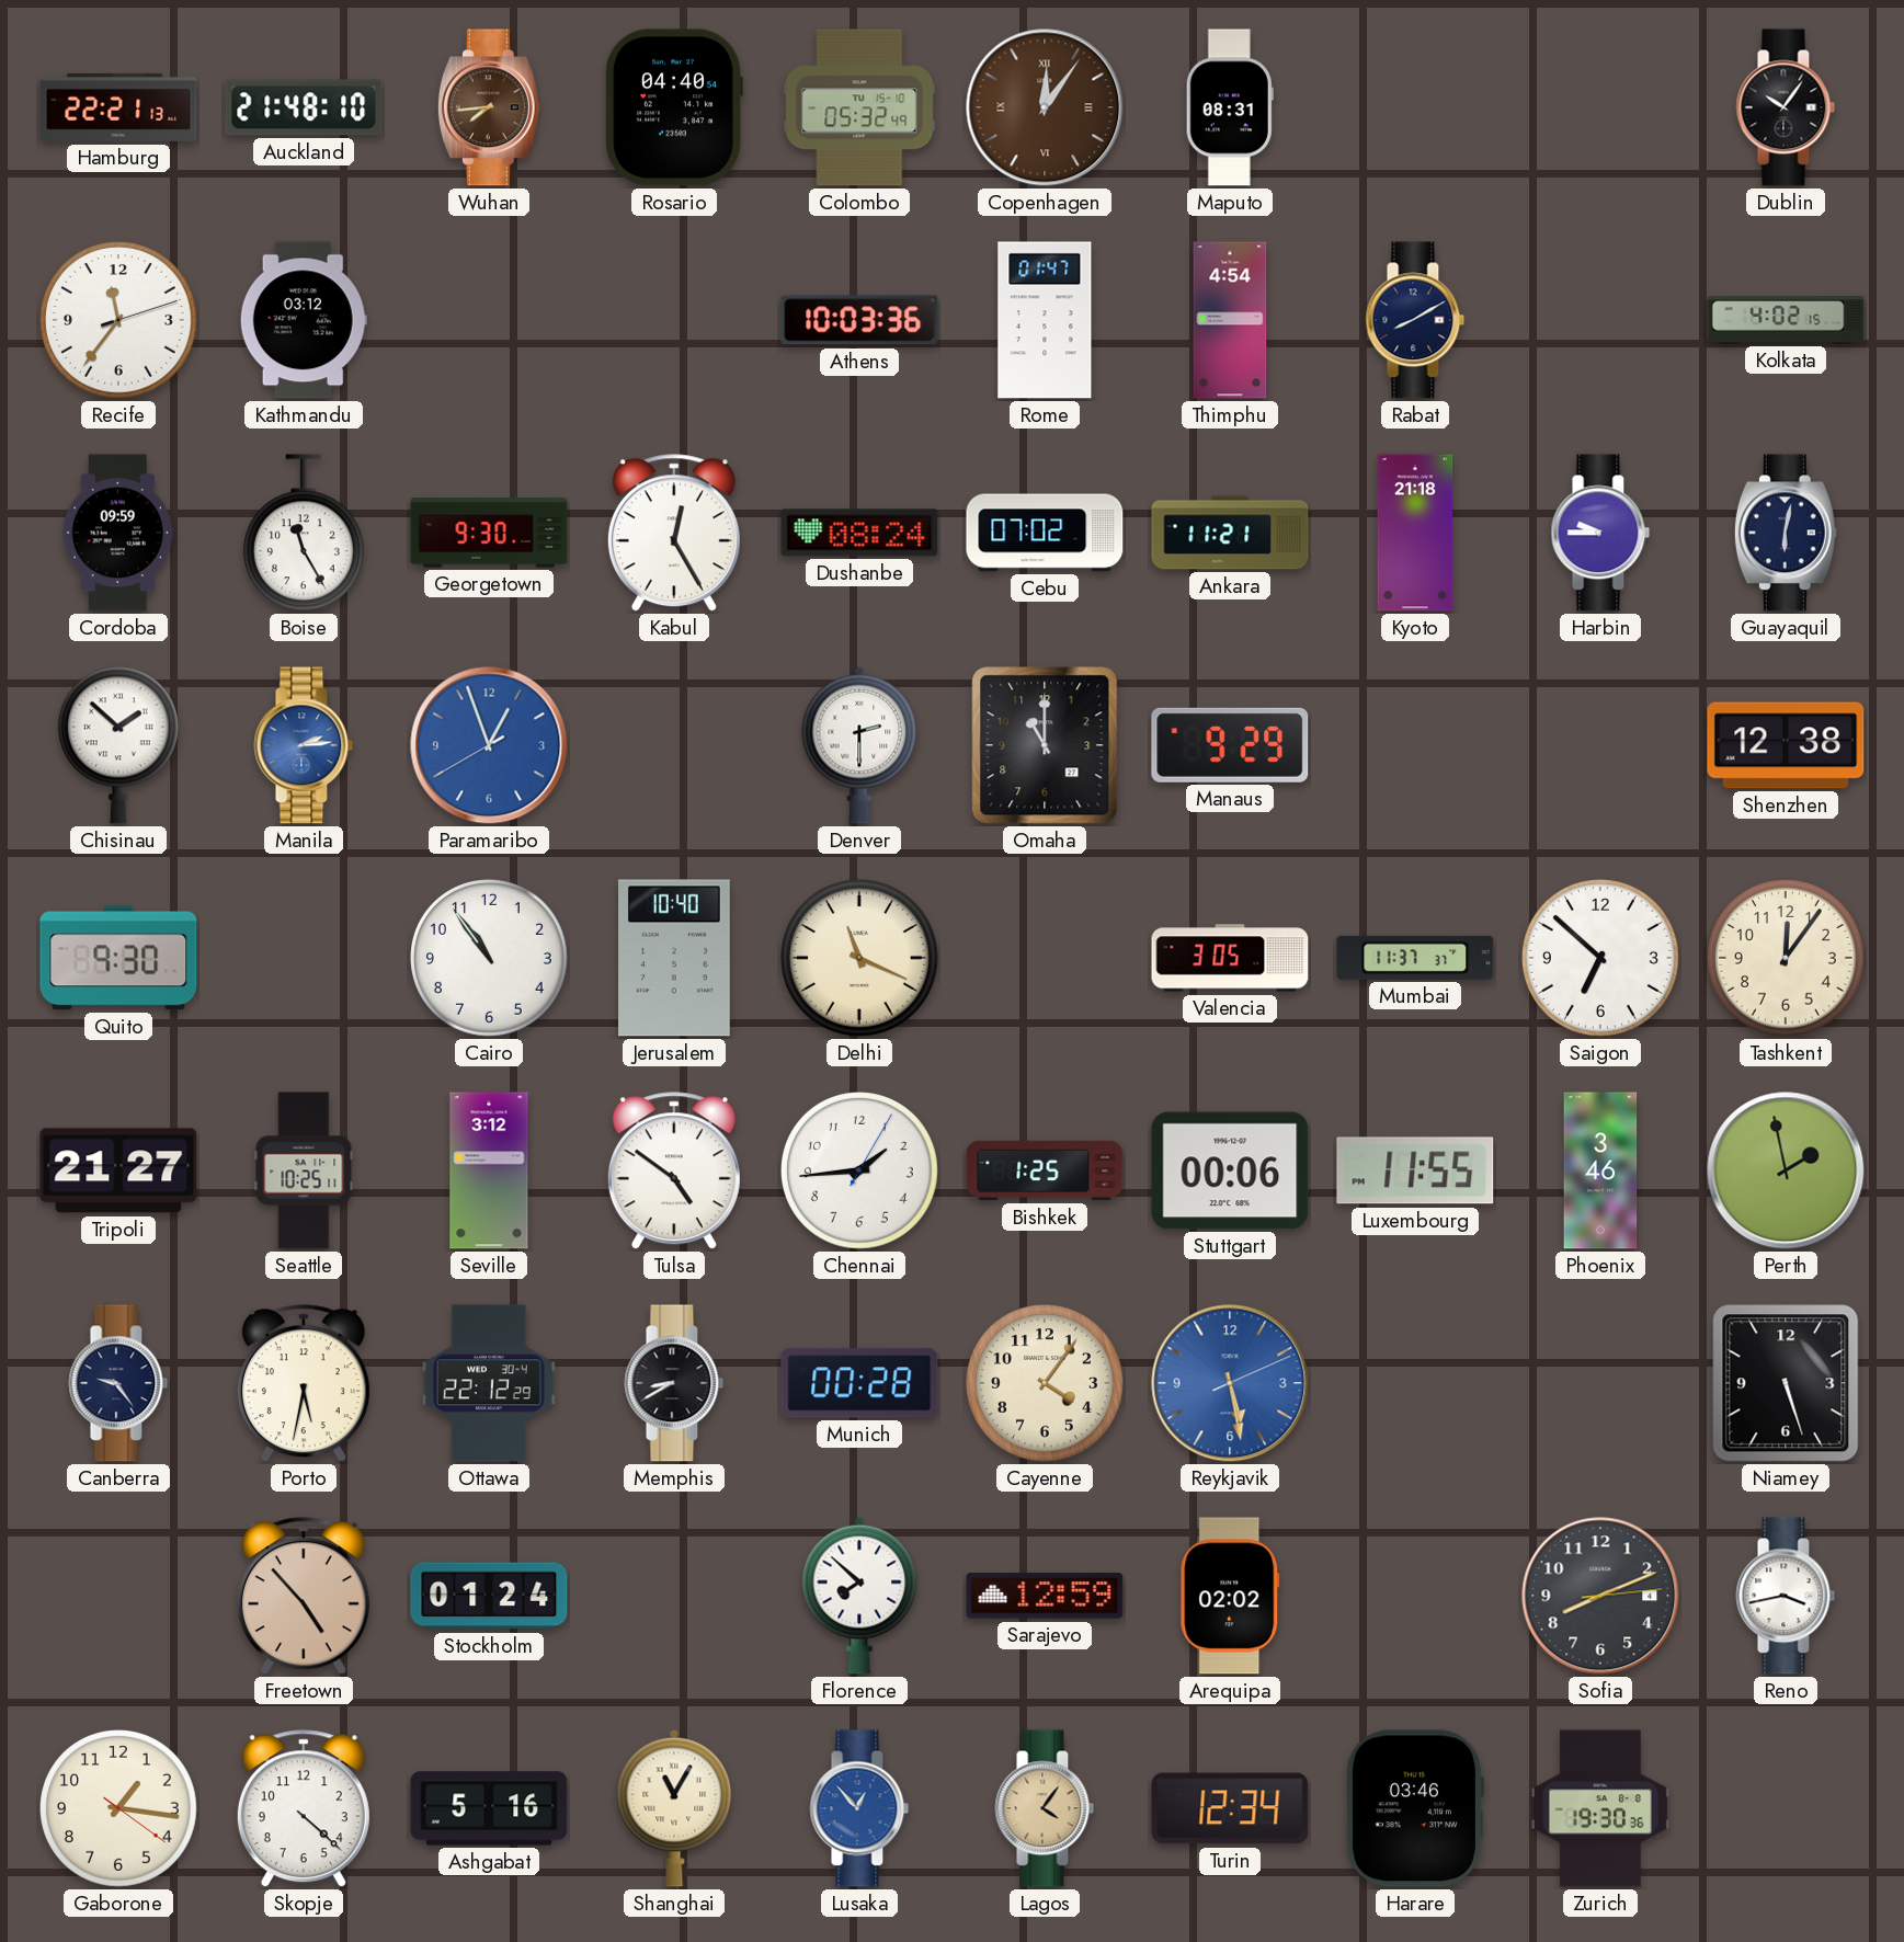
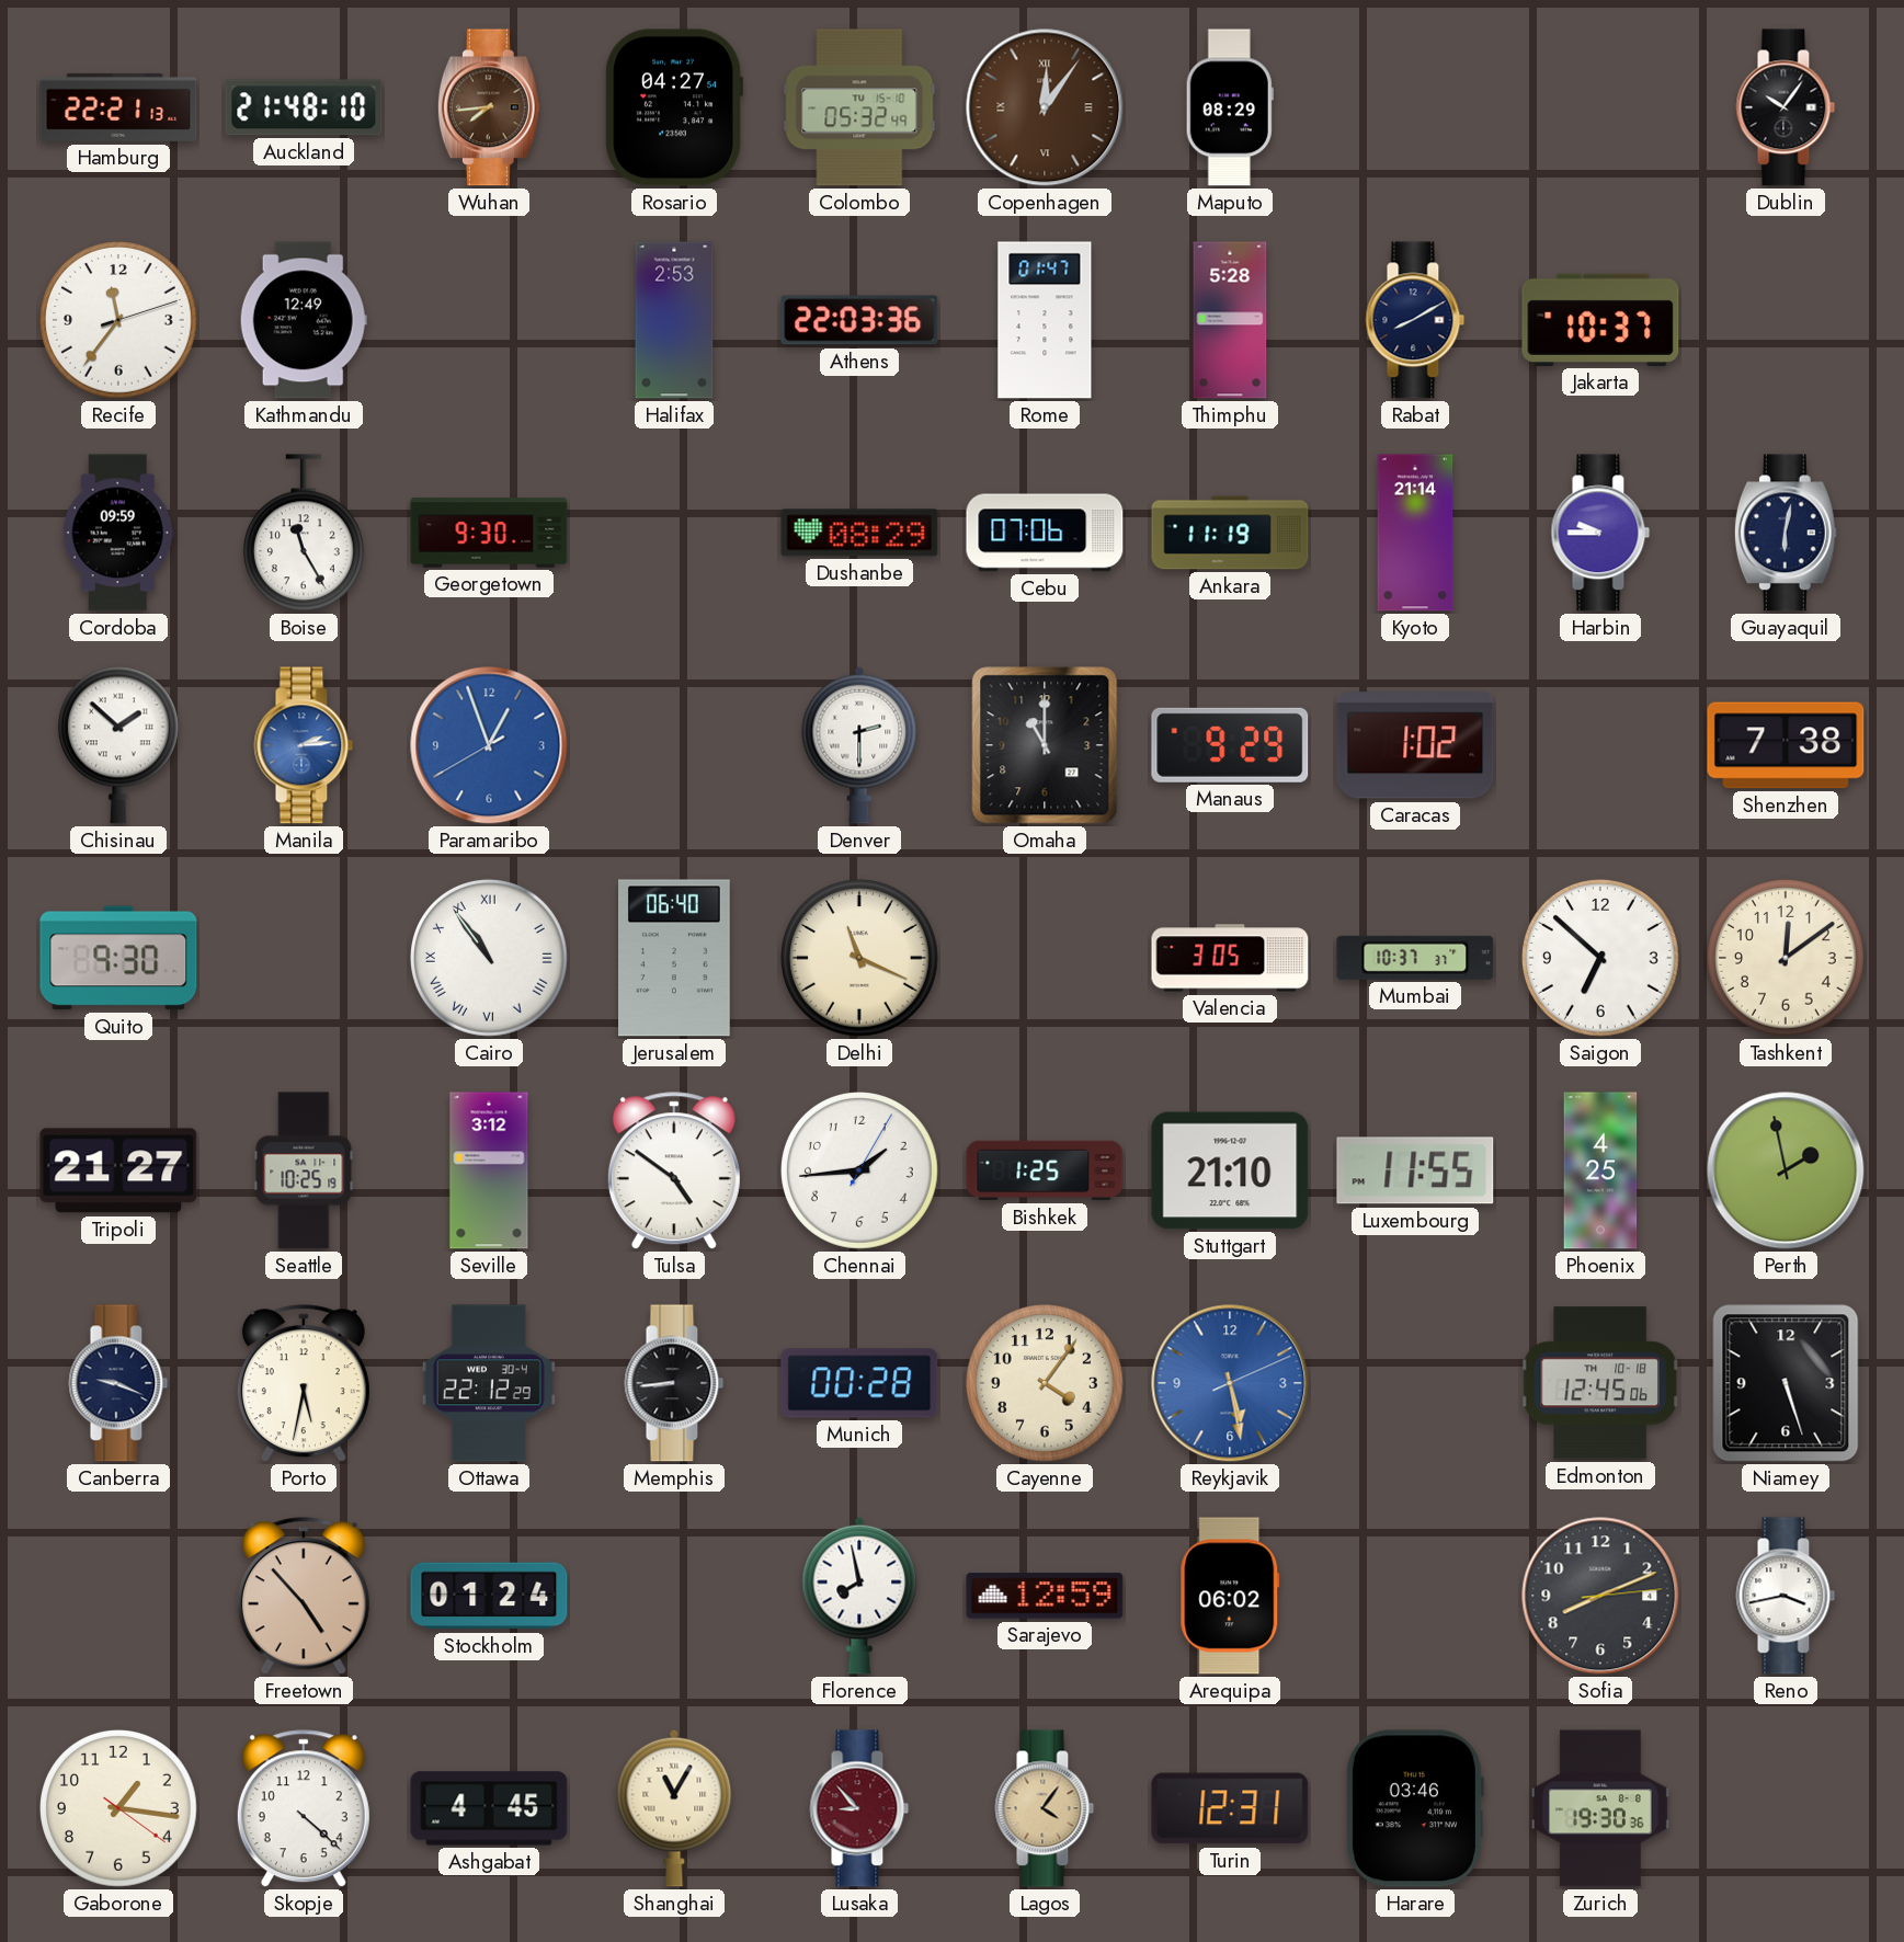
Rosario: 04:40 -> 04:27 (674, 107)
Maputo: 08:31 -> 08:29 (1230, 107)
Kathmandu: 03:12 -> 12:49 (304, 320)
Halifax: none -> 2:53 (674, 320)
Athens: 10:03 -> 22:03 (859, 320)
Thimphu: 4:54 -> 5:28 (1230, 320)
Jakarta: none -> 10:37 (1600, 320)
Kolkata: 4:02 -> none (1786, 320)
Kabul: 12:25 -> none (674, 534)
Dushanbe: 08:24 -> 08:29 (859, 533)
Cebu: 07:02 -> 07:06 (1045, 533)
Ankara: 11:21 -> 11:19 (1230, 533)
Kyoto: 21:18 -> 21:14 (1415, 533)
Caracas: none -> 1:02 (1415, 745)
Shenzhen: 12:38 -> 7:38 (1786, 745)
Cairo numerals: Arabic -> Roman (490, 959)
Jerusalem: 10:40 -> 06:40 (675, 958)
Mumbai: 11:37 -> 10:37 (1415, 958)
Tashkent: 12:06 -> 12:09 (1787, 959)
Seattle: 10:25:11 -> 10:25:19 (304, 1170)
Stuttgart: 00:06 -> 21:10 (1230, 1170)
Phoenix: 3:46 -> 4:25 (1600, 1170)
Canberra: 9:24 -> 9:19 (118, 1383)
Memphis: 8:40 -> 8:44 (674, 1383)
Edmonton: none -> 12:45 (1600, 1383)
Florence: 7:52 -> 7:58 (859, 1596)
Arequipa: 02:02 -> 06:02 (1230, 1596)
Ashgabat: 5:16 -> 4:45 (489, 1808)
Lusaka: 12:53 -> 8:53 (859, 1808)
Lusaka dial: blue -> burgundy (859, 1808)
Turin: 12:34 -> 12:31 (1230, 1808)
